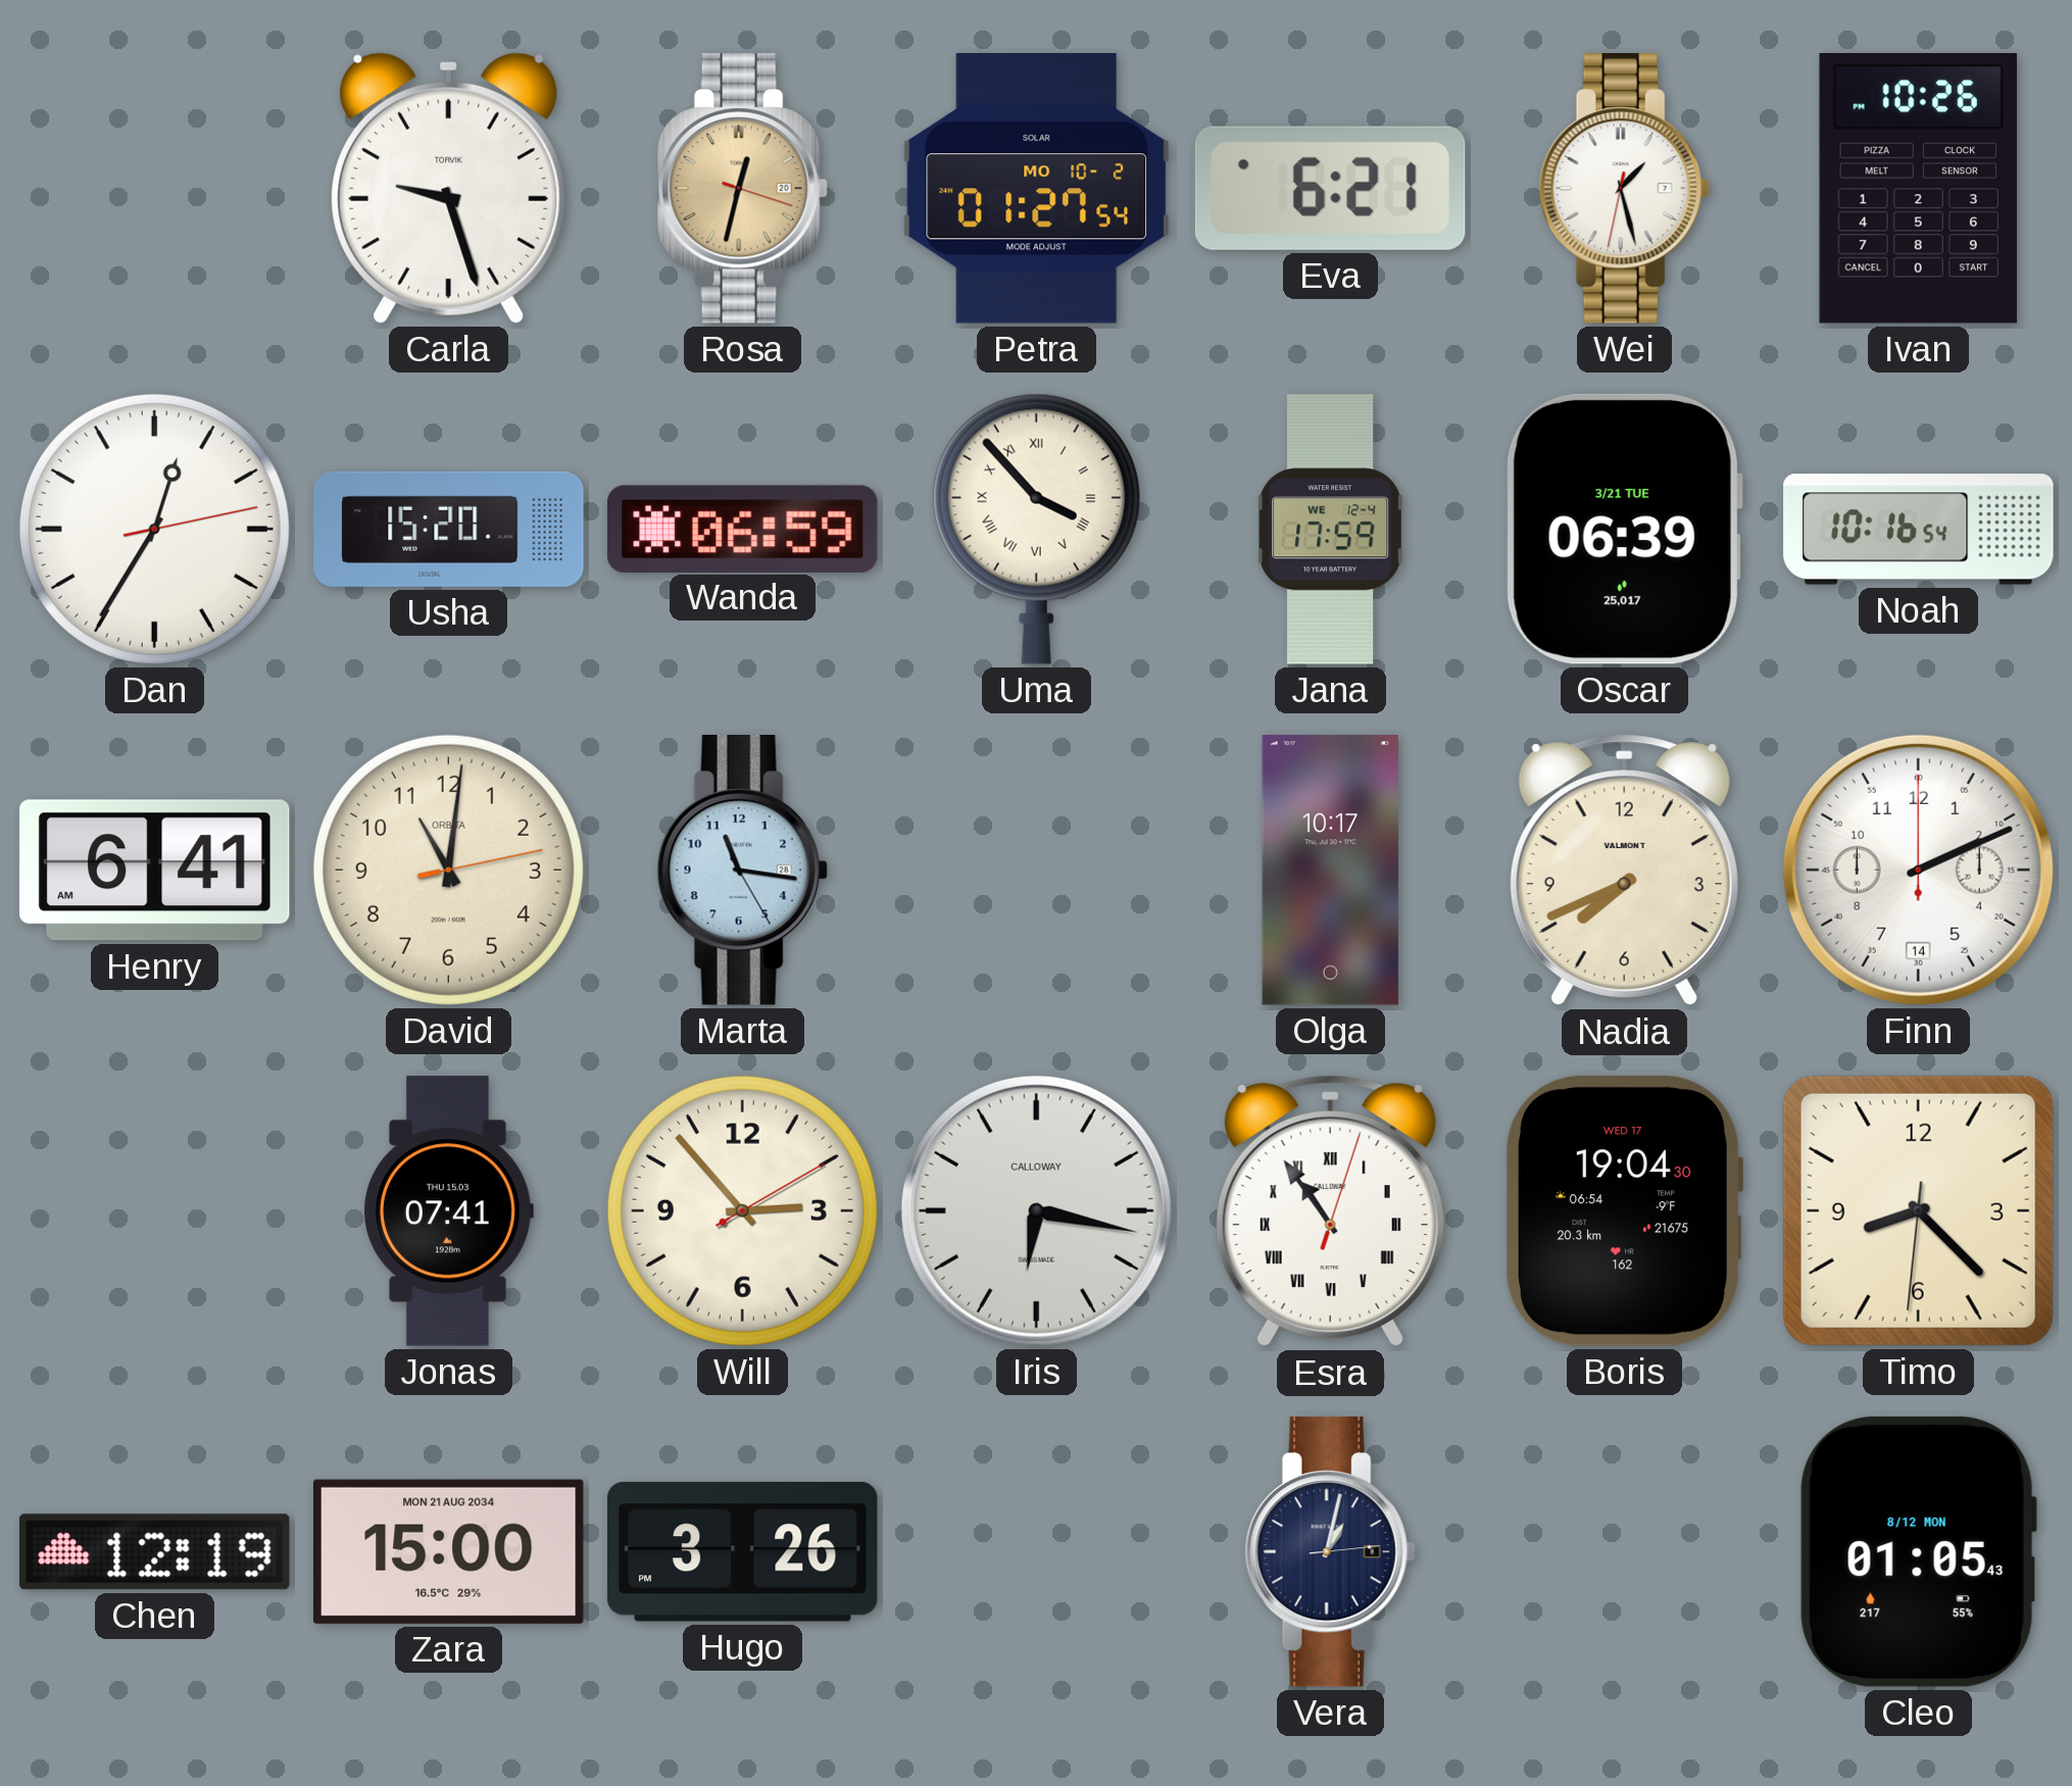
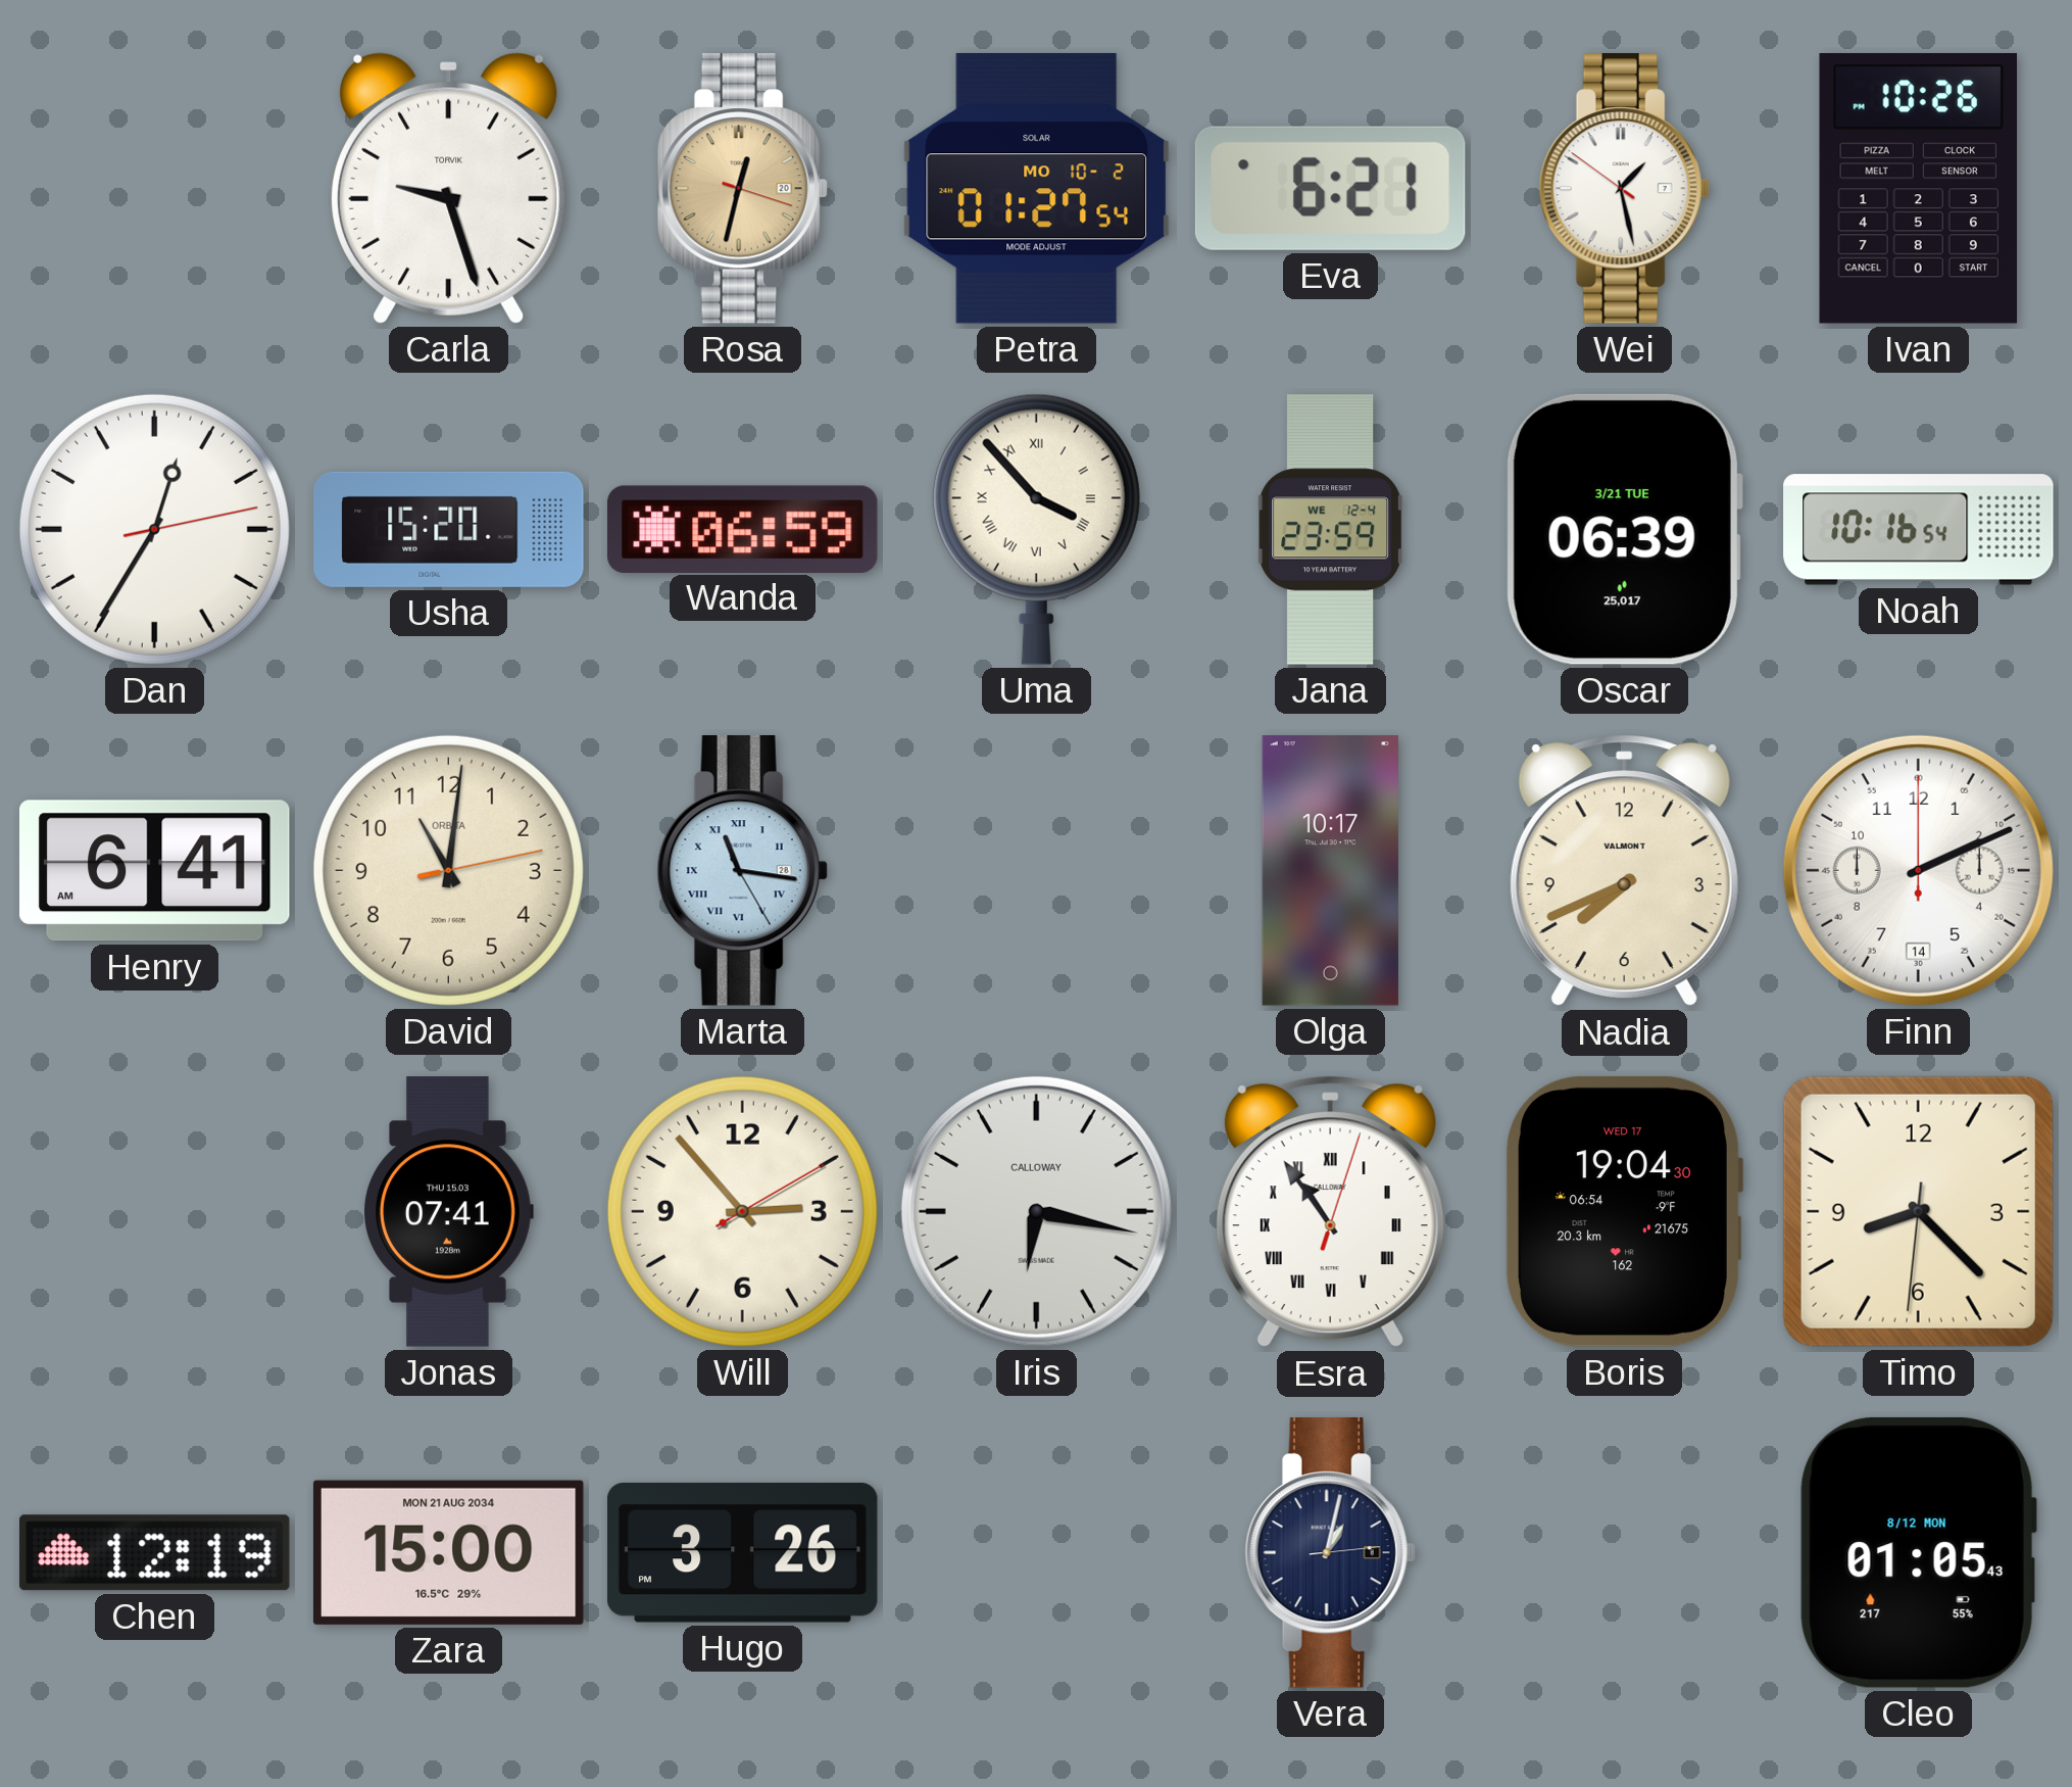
Wei: 1:27:32 -> 1:27:51 (1624, 189)
Jana: 17:59 -> 23:59 (1330, 530)
Marta numerals: Arabic -> Roman (742, 871)
